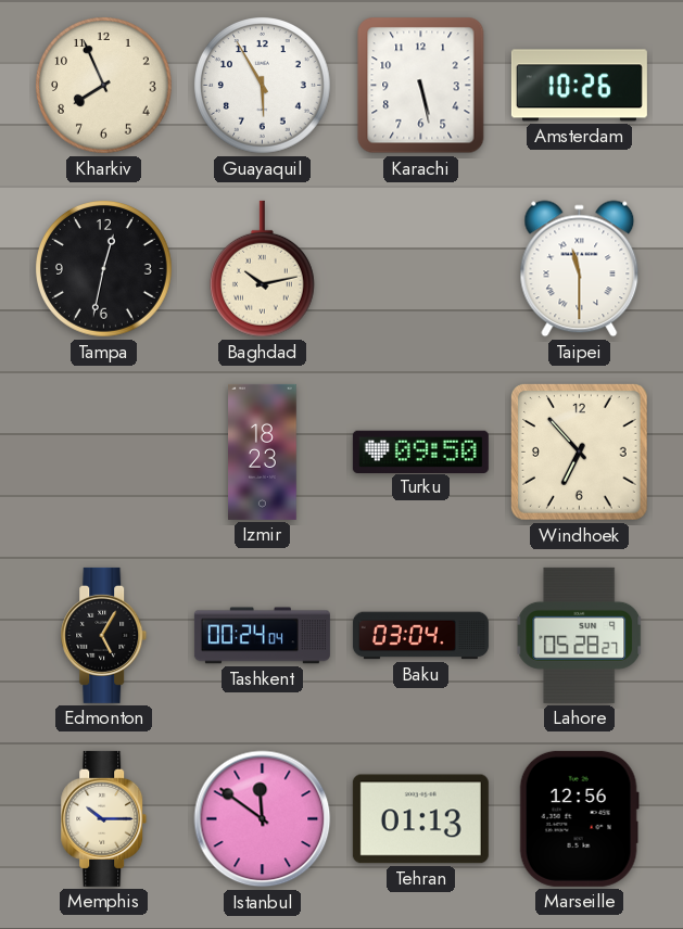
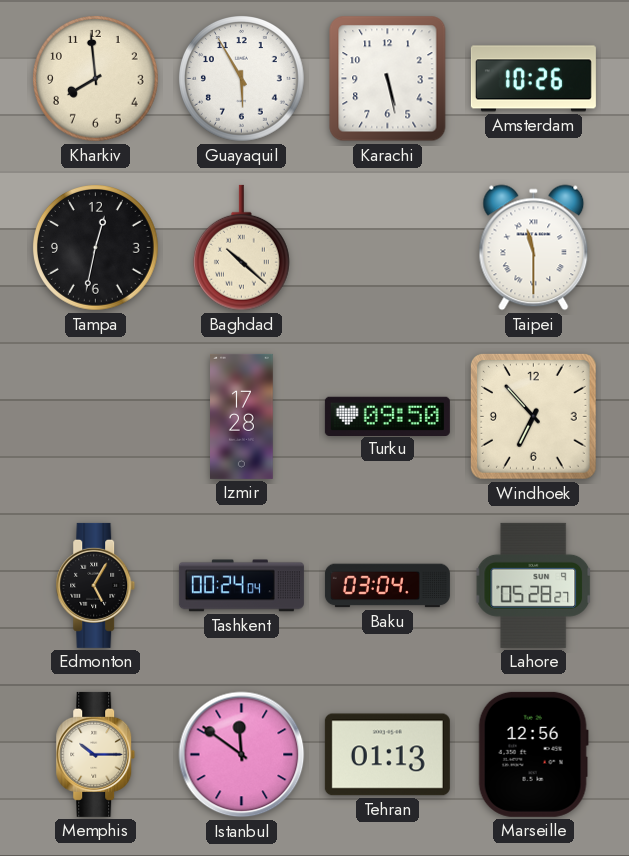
Kharkiv: 7:56 -> 7:59 (96, 79)
Baghdad: 10:13 -> 10:22 (241, 248)
Izmir: 18:23 -> 17:28 (242, 416)
